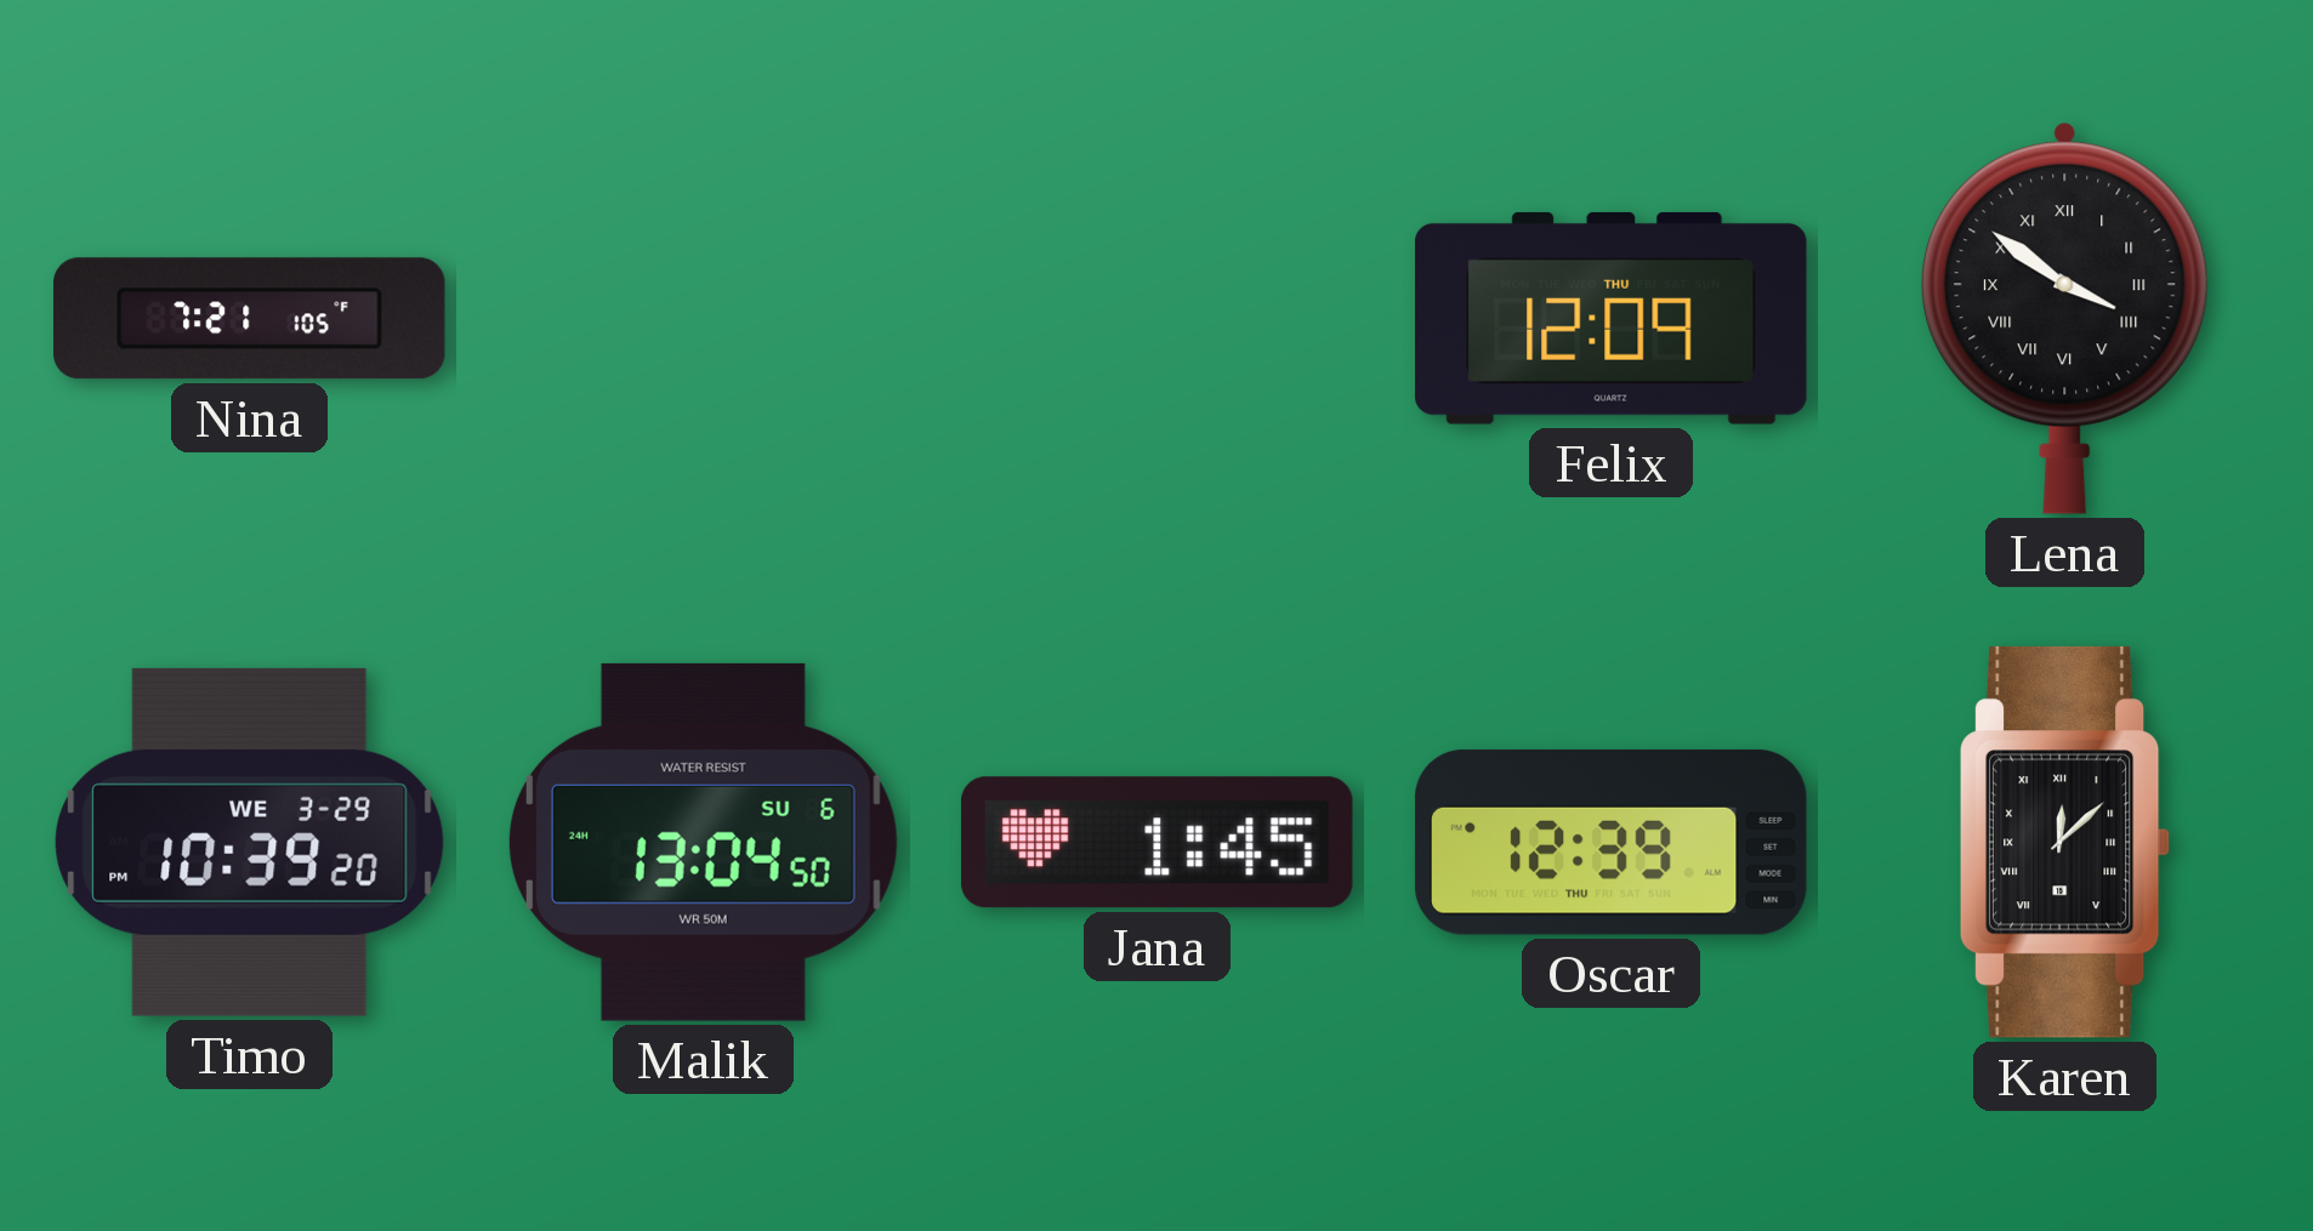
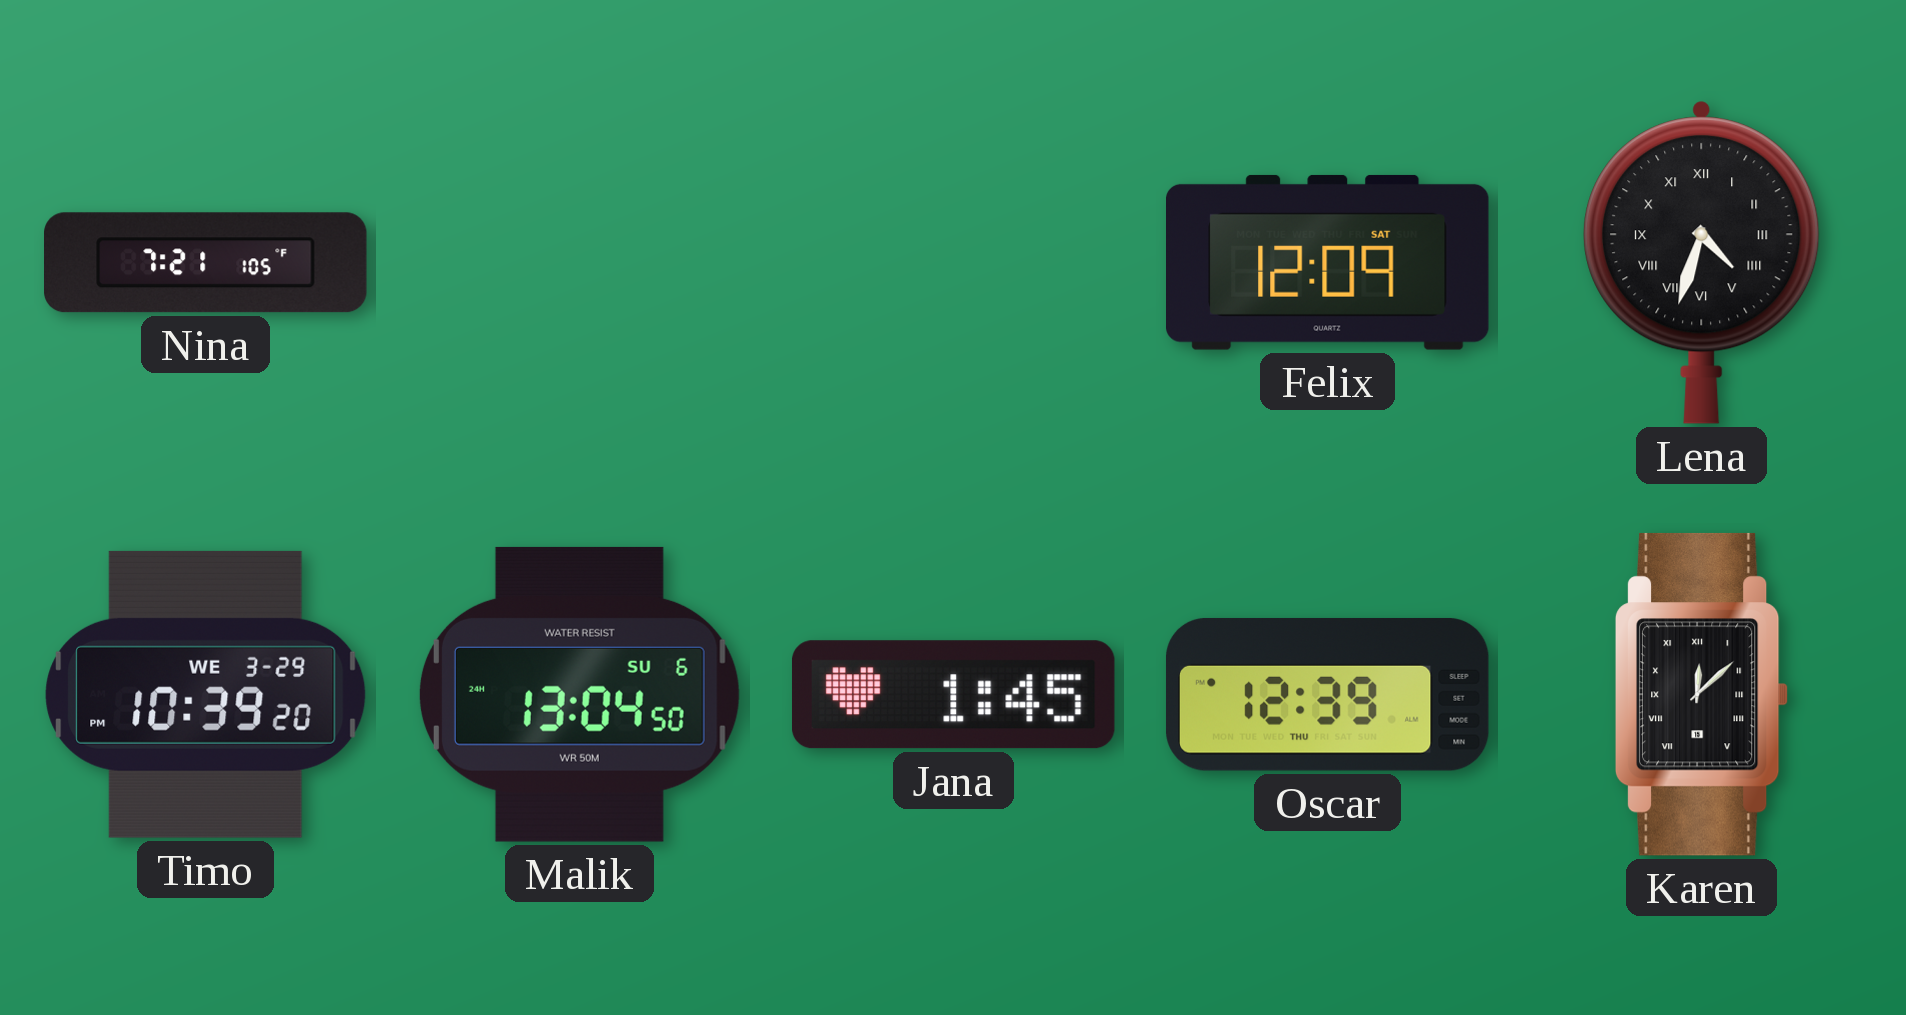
Felix date: THU -> SAT (1328, 262)
Lena: 3:51 -> 4:33 (1702, 262)
